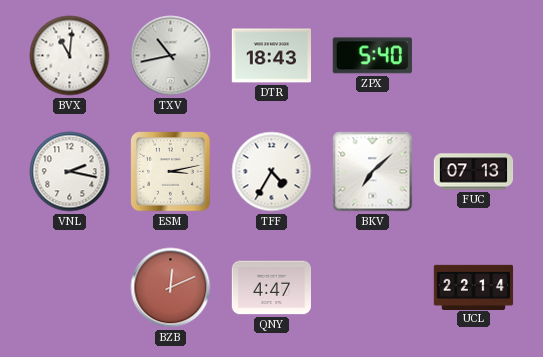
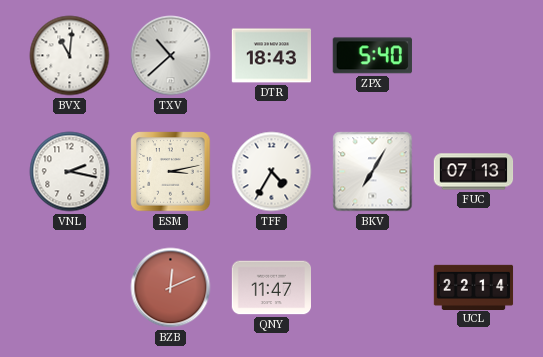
TXV: 10:43 -> 10:38 (171, 56)
BKV: 7:08 -> 7:05 (373, 172)
QNY: 4:47 -> 11:47 (271, 288)
